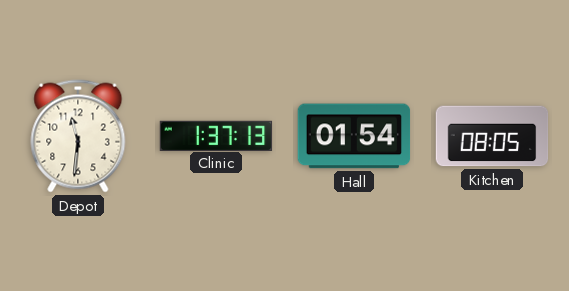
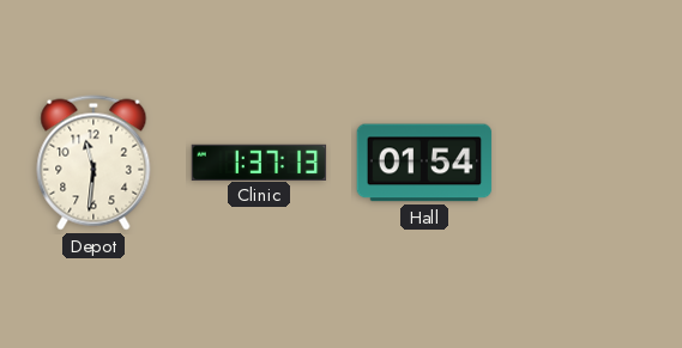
Kitchen: 08:05 -> none (492, 136)
